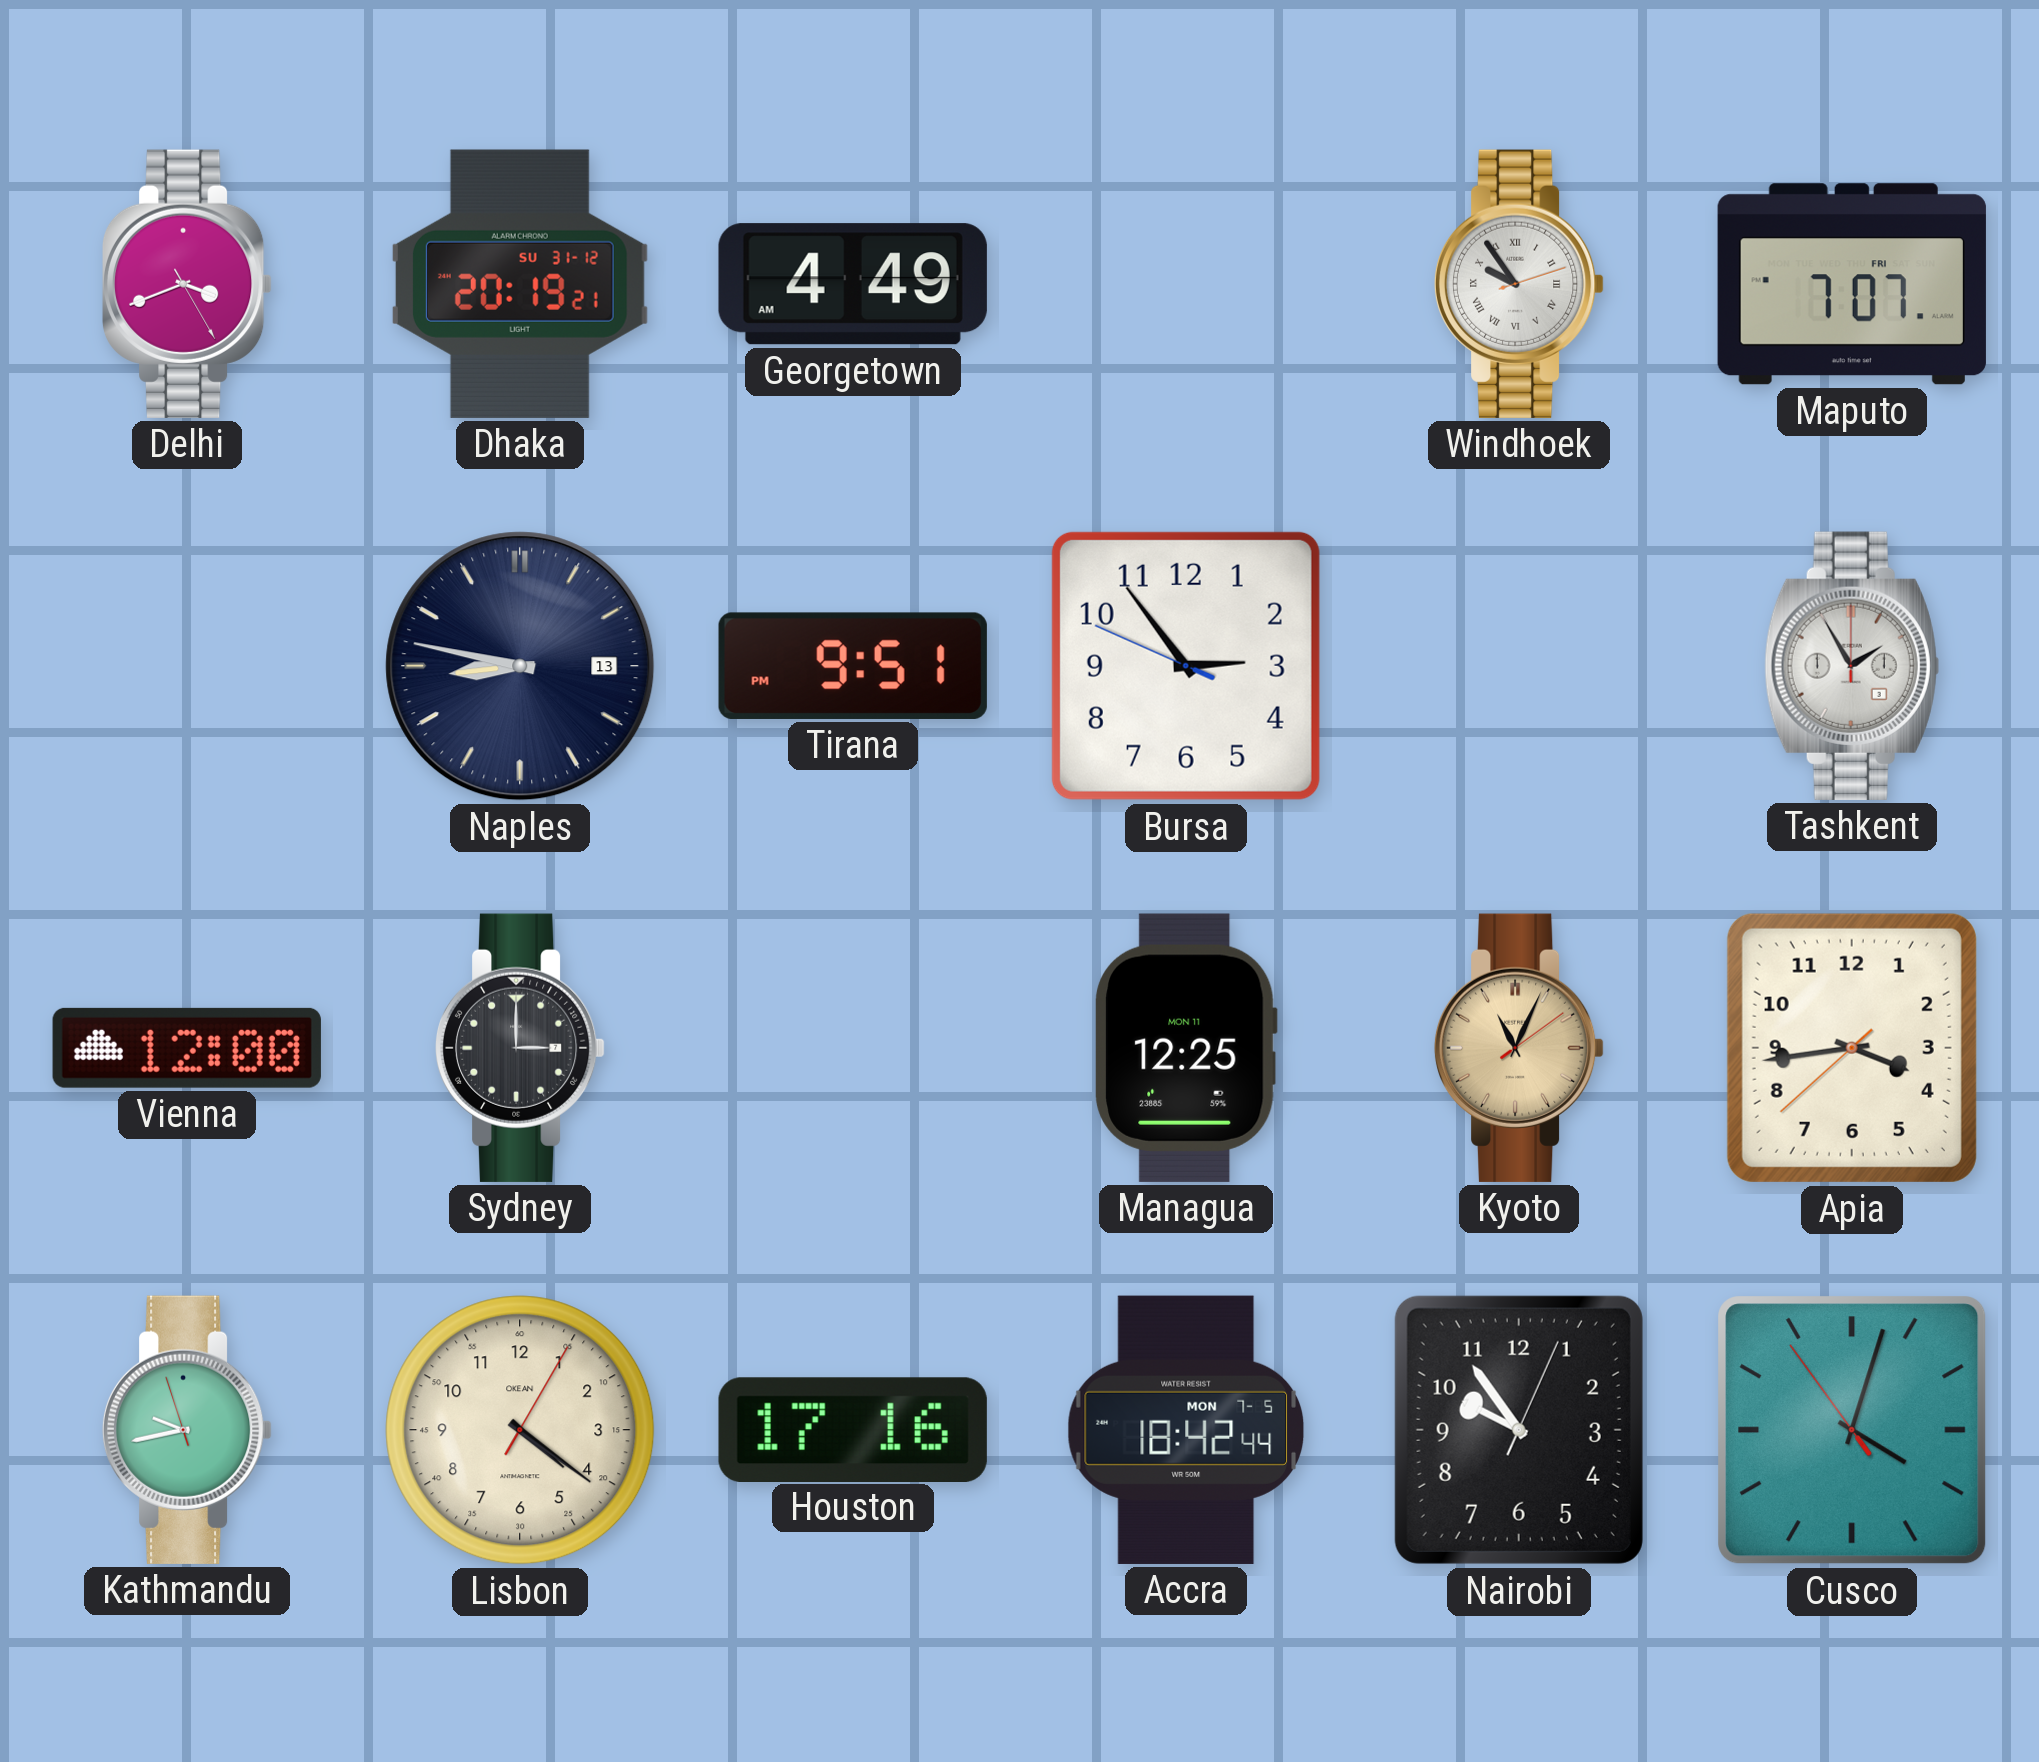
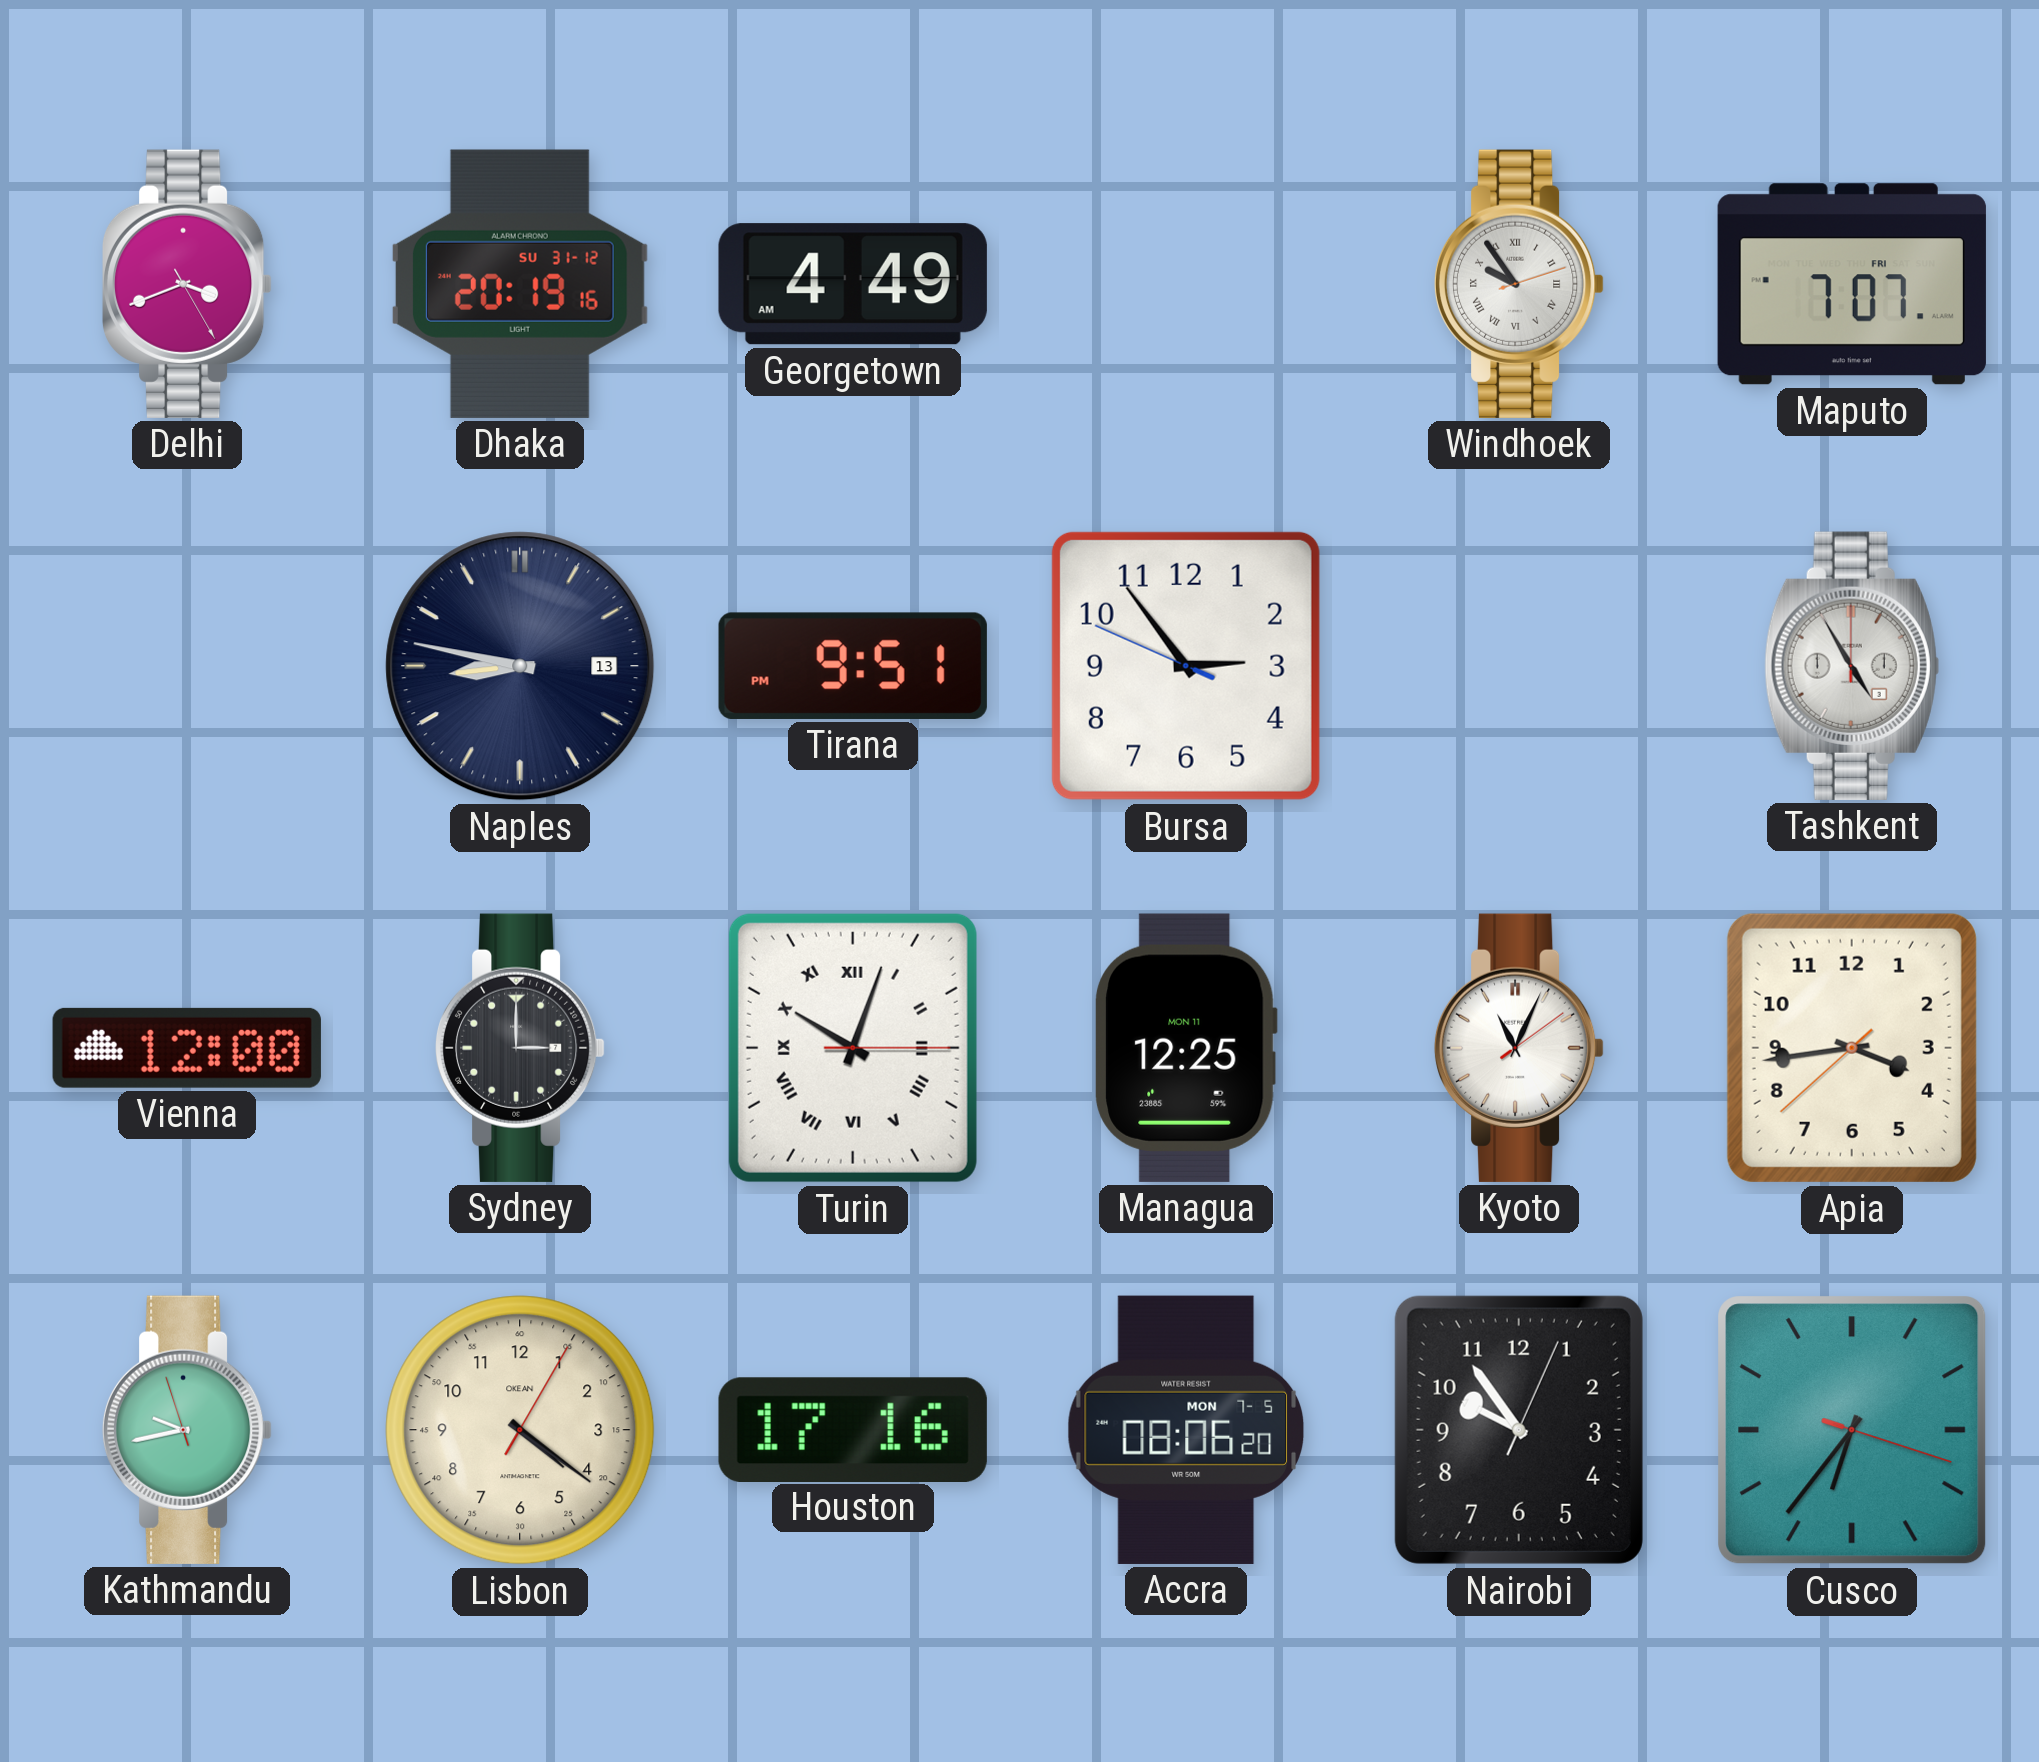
Dhaka: 20:19:21 -> 20:19:16 (520, 284)
Tashkent: 1:55 -> 4:55 (1852, 666)
Turin: none -> 10:03 (853, 1048)
Kyoto dial: champagne -> white (1519, 1048)
Accra: 18:42 -> 08:06 (1186, 1430)
Cusco: 4:02 -> 6:36 (1852, 1430)
